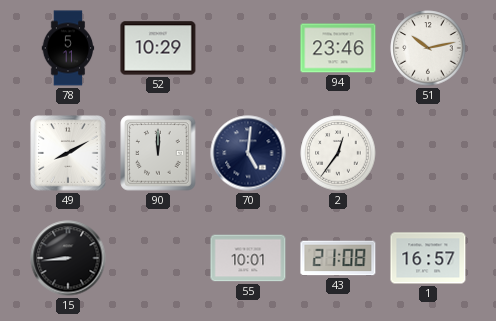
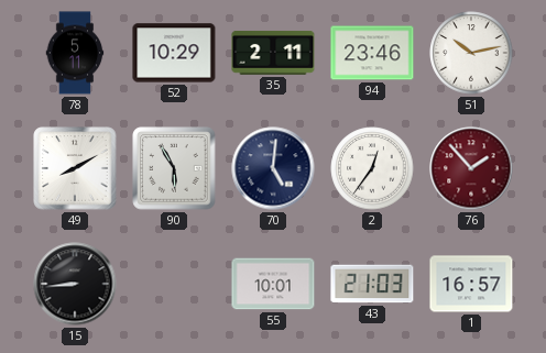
35: none -> 2:11 (273, 53)
90: 12:00 -> 5:55 (174, 168)
76: none -> 1:53 (471, 168)
43: 21:08 -> 21:03 (372, 284)
